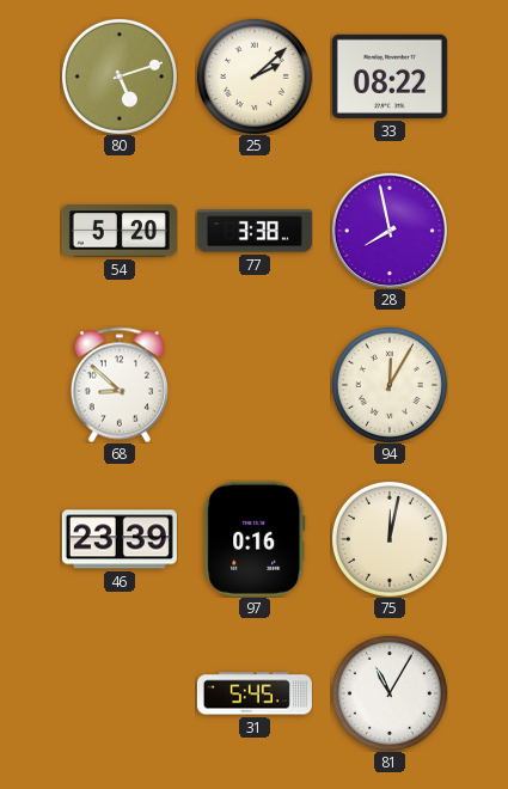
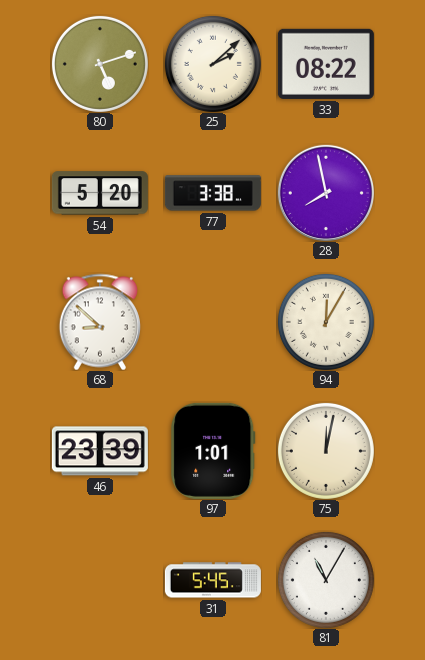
97: 0:16 -> 1:01 (213, 451)
